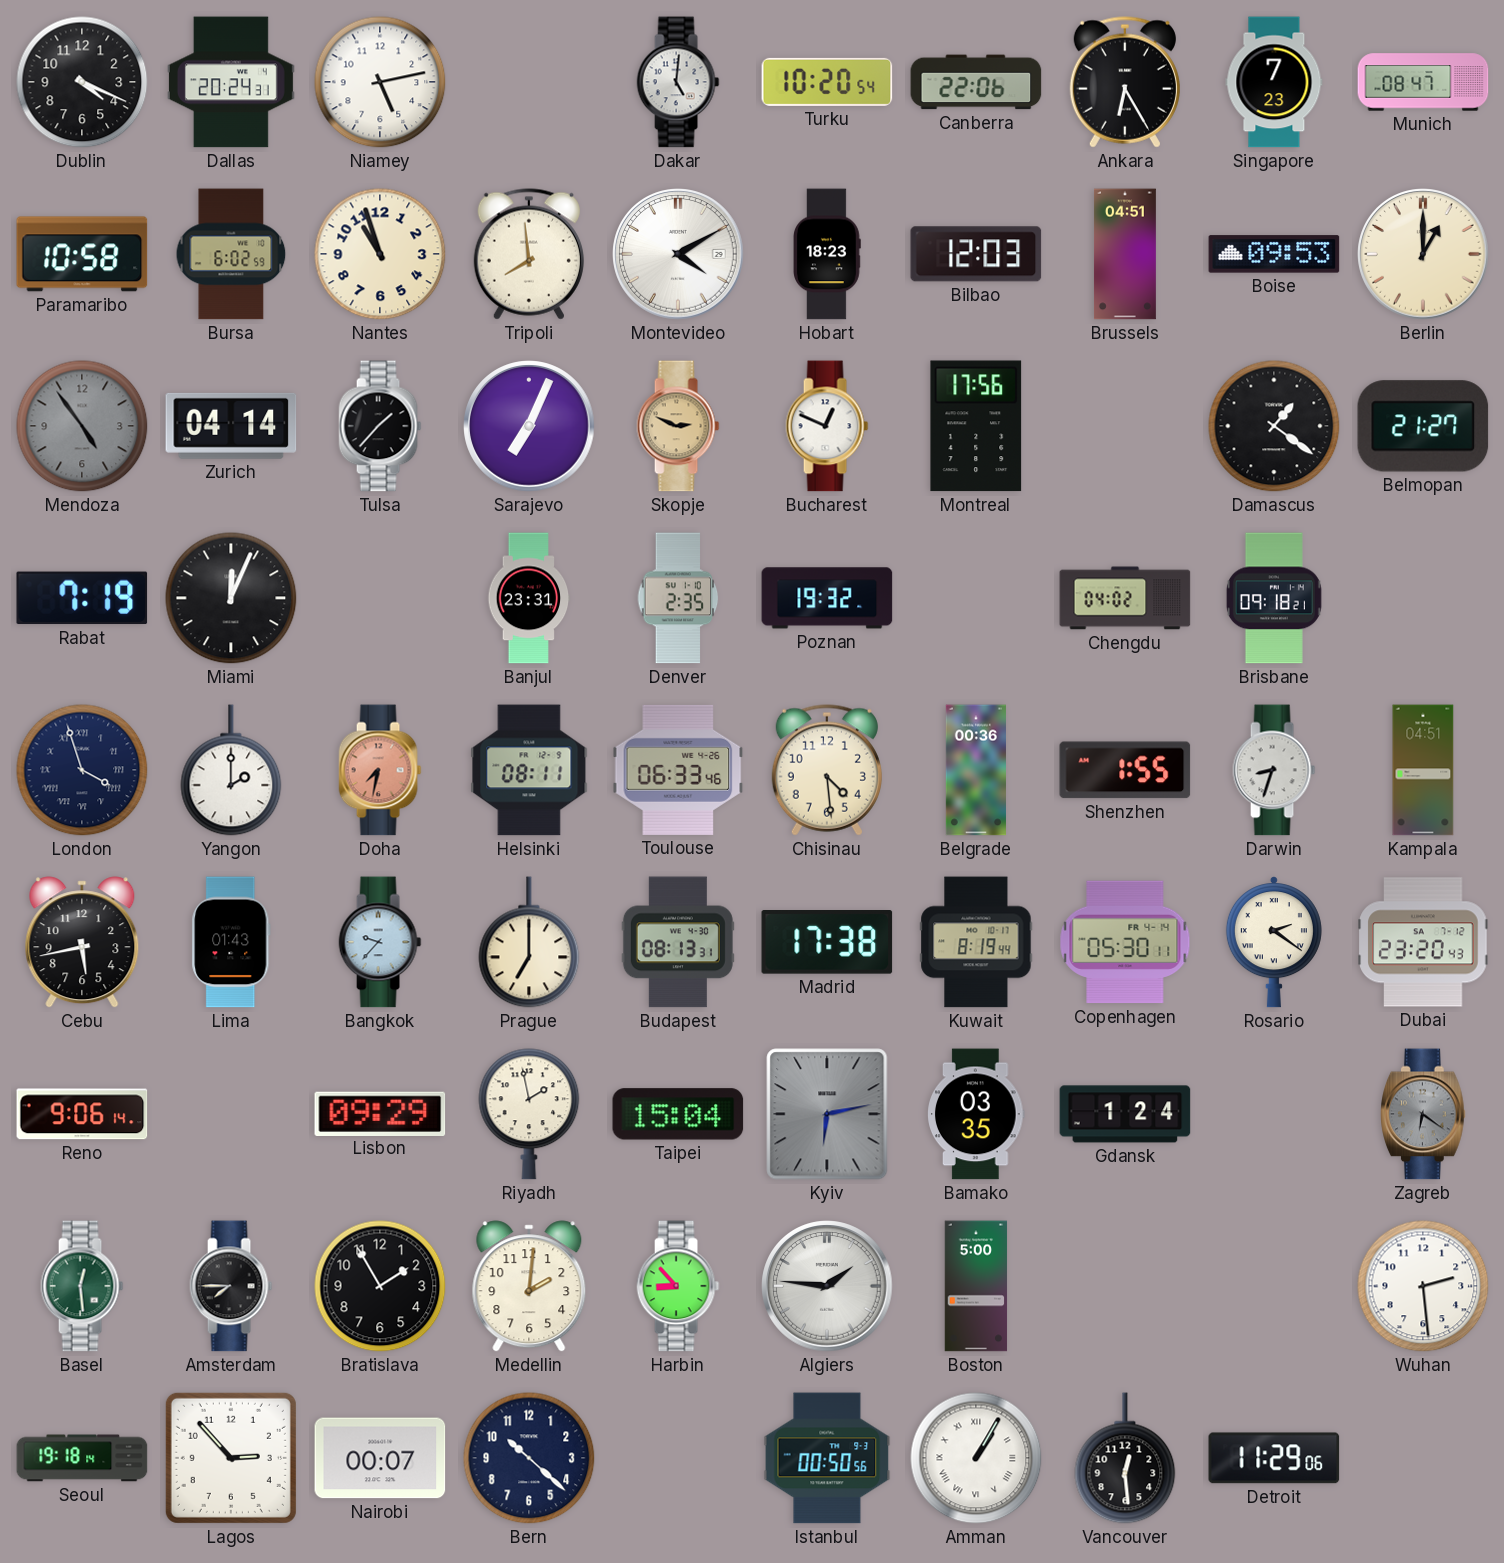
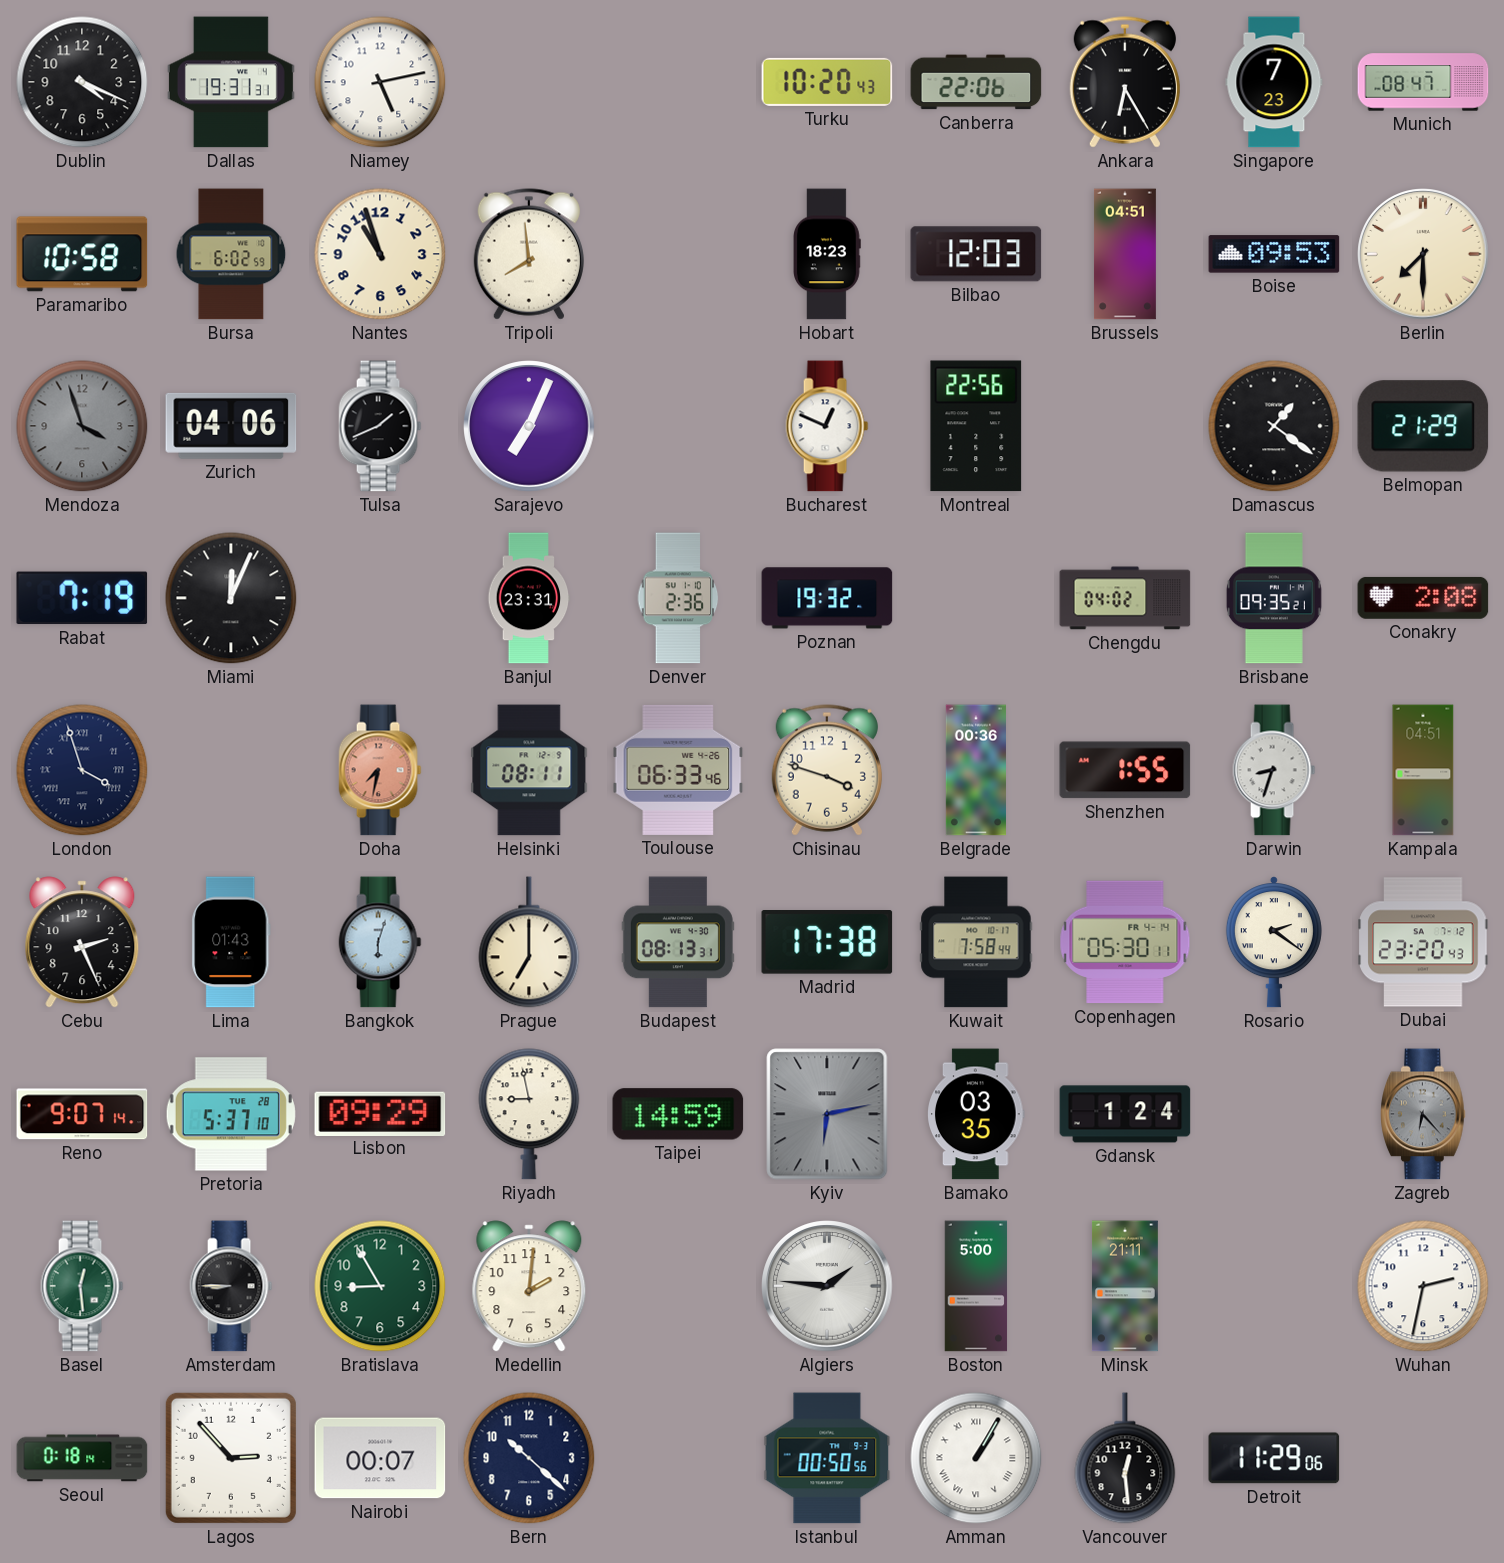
Dallas: 20:24 -> 19:31 (231, 82)
Dakar: 5:01 -> none (678, 82)
Turku: 10:20:54 -> 10:20:43 (827, 82)
Montevideo: 4:10 -> none (678, 254)
Berlin: 1:00 -> 7:30 (1423, 254)
Mendoza: 4:54 -> 3:57 (82, 426)
Zurich: 04:14 -> 04:06 (231, 426)
Tulsa: 1:37 -> 1:41 (380, 426)
Skopje: 2:49 -> none (678, 426)
Montreal: 17:56 -> 22:56 (976, 426)
Belmopan: 21:27 -> 21:29 (1423, 426)
Denver: 2:35 -> 2:36 (678, 598)
Brisbane: 09:18 -> 09:35 (1274, 598)
Conakry: none -> 2:08 (1423, 598)
Yangon: 2:00 -> none (231, 770)
Chisinau: 4:29 -> 3:48 (827, 770)
Cebu: 5:43 -> 2:26 (82, 942)
Bangkok: 9:37 -> 6:03 (380, 942)
Kuwait: 8:19 -> 7:58 (976, 942)
Reno: 9:06 -> 9:07 (82, 1114)
Pretoria: none -> 5:37 (231, 1114)
Riyadh: 1:58 -> 8:58 (529, 1114)
Taipei: 15:04 -> 14:59 (678, 1114)
Zagreb: 6:21 -> 6:23 (1424, 1114)
Amsterdam: 7:45 -> 8:45 (231, 1286)
Bratislava: 1:55 -> 8:55 (380, 1286)
Bratislava dial: black -> green (380, 1286)
Harbin: 8:53 -> none (678, 1286)
Minsk: none -> 21:11 (1125, 1286)
Wuhan: 2:29 -> 2:32 (1423, 1286)
Seoul: 19:18 -> 0:18 (82, 1458)
